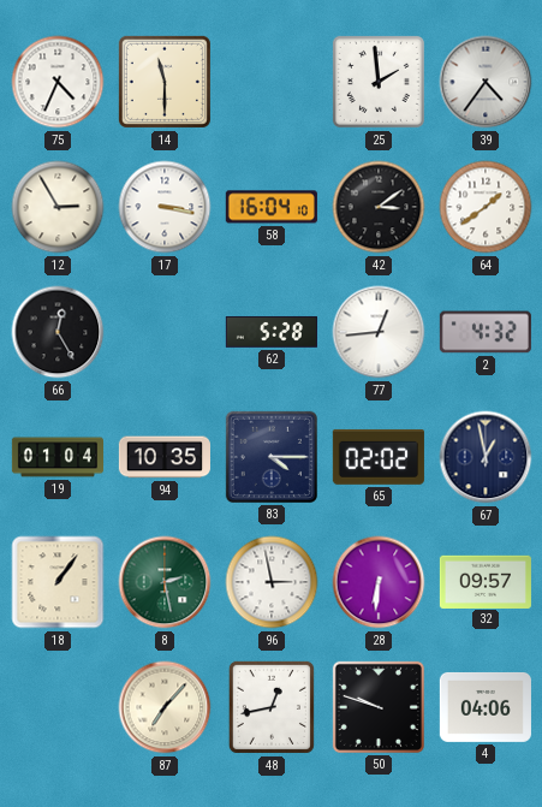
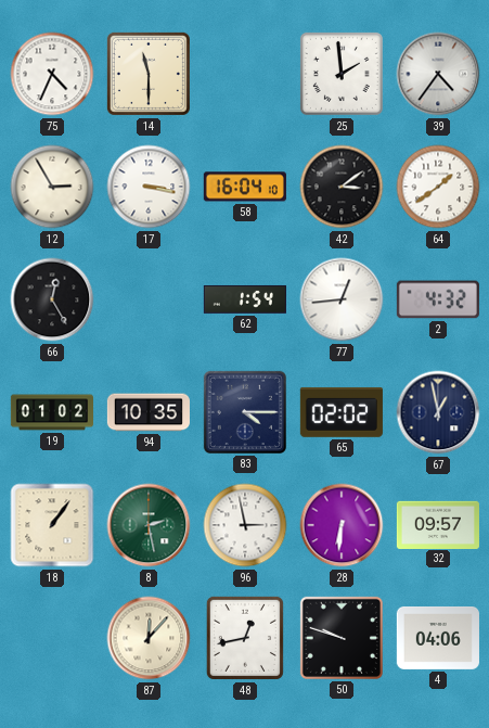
62: 5:28 -> 1:54 (245, 299)
19: 01:04 -> 01:02 (51, 412)
87: 7:07 -> 12:07 (149, 638)
